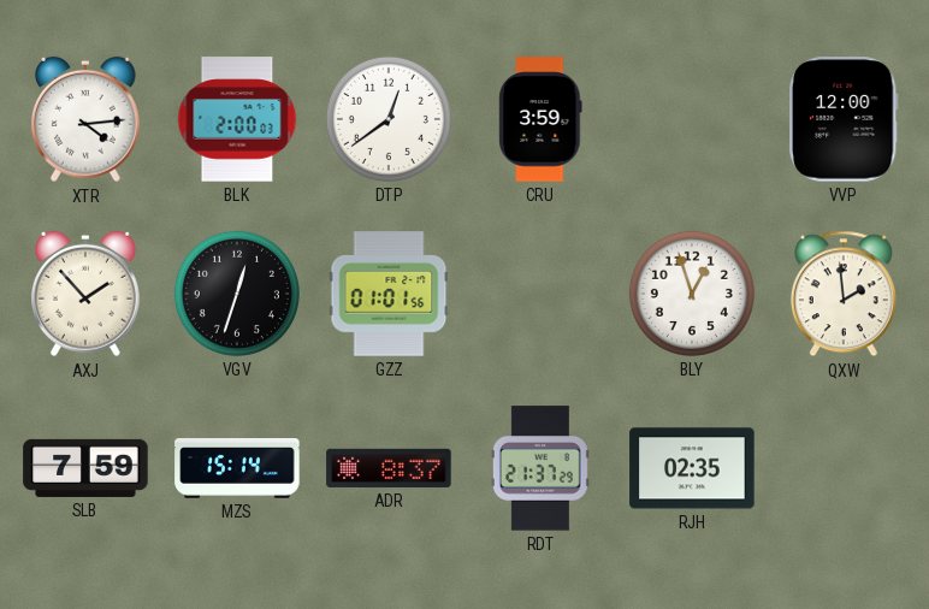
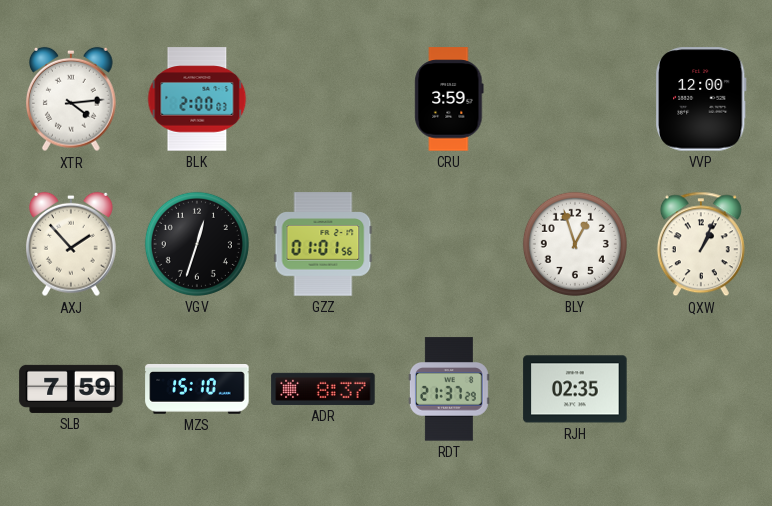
DTP: 12:39 -> none (389, 119)
QXW: 1:59 -> 1:04 (701, 244)
MZS: 15:14 -> 15:10 (197, 390)
